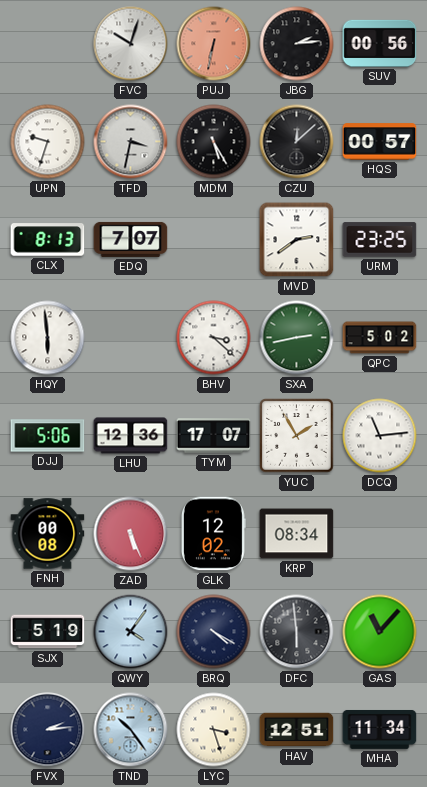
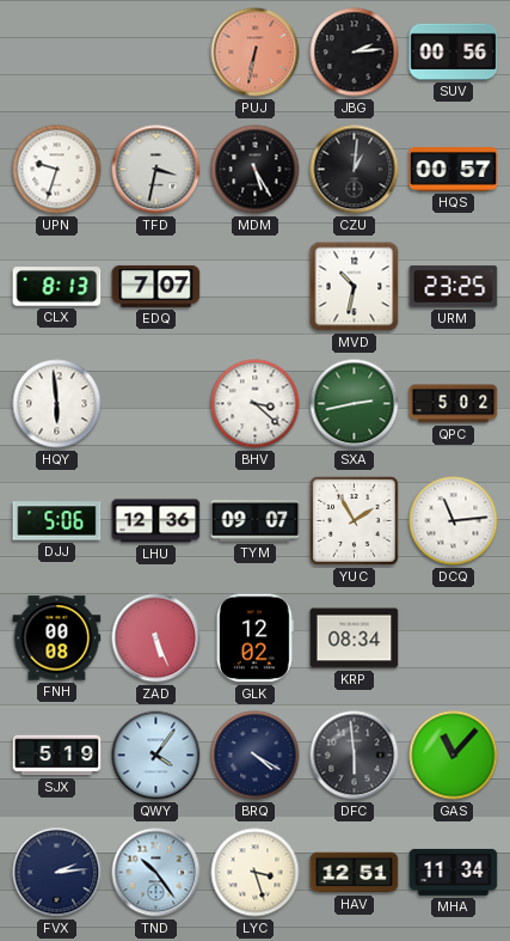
FVC: 10:03 -> none (131, 44)
CZU: 12:08 -> 1:01 (355, 170)
MVD: 2:39 -> 10:32 (355, 287)
TYM: 17:07 -> 09:07 (256, 521)
